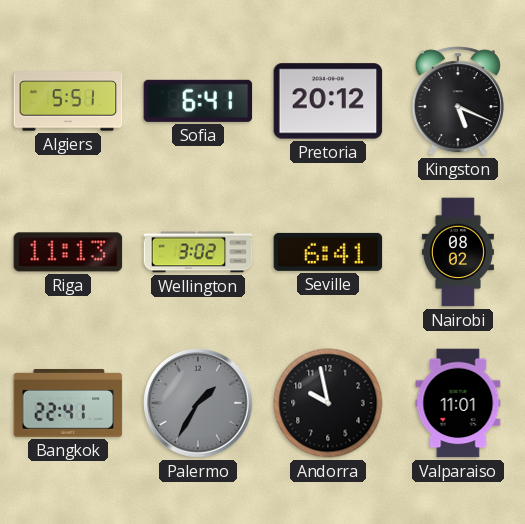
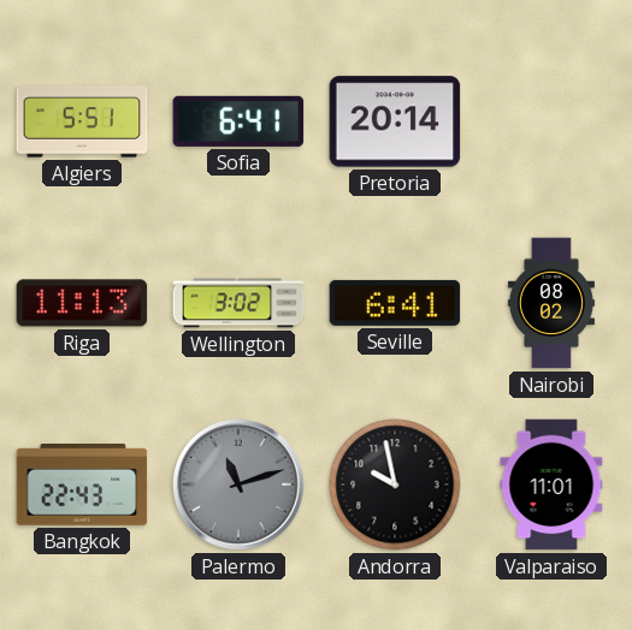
Pretoria: 20:12 -> 20:14 (395, 121)
Kingston: 5:19 -> none (458, 101)
Bangkok: 22:41 -> 22:43 (82, 486)
Palermo: 1:35 -> 11:12 (238, 485)
